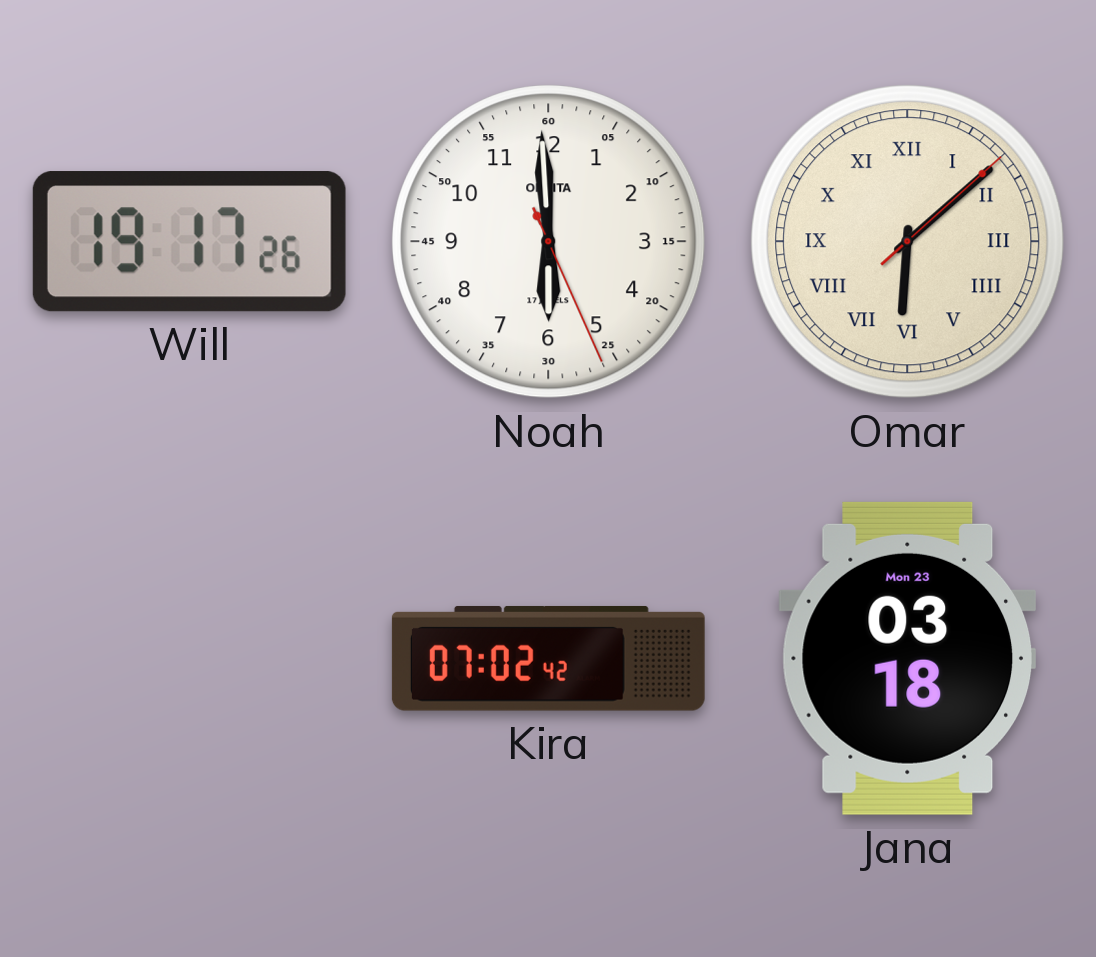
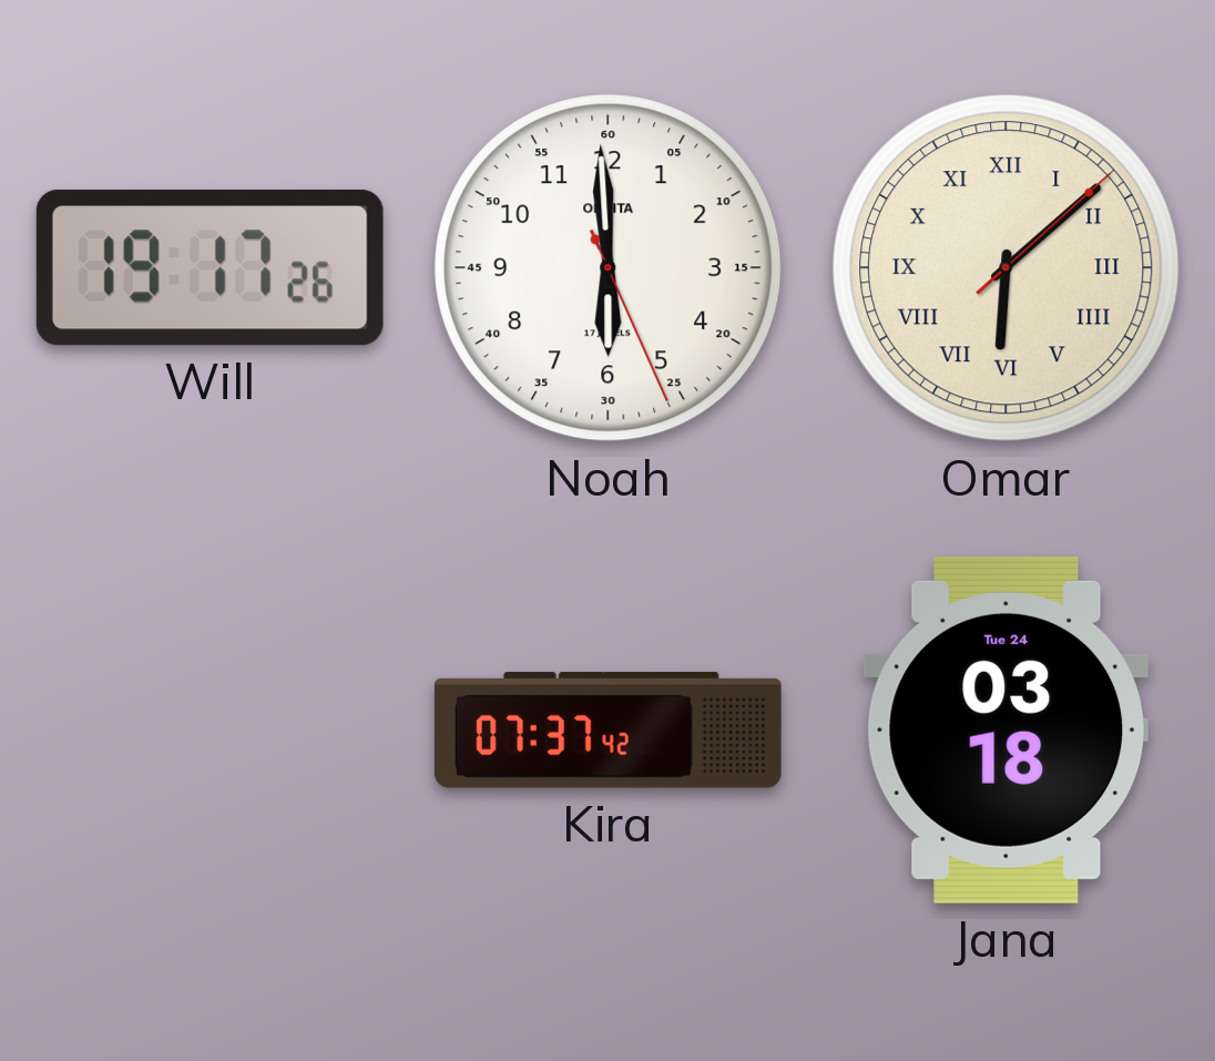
Kira: 07:02 -> 07:37 (607, 730)
Jana date: Mon 23 -> Tue 24 (1005, 730)
